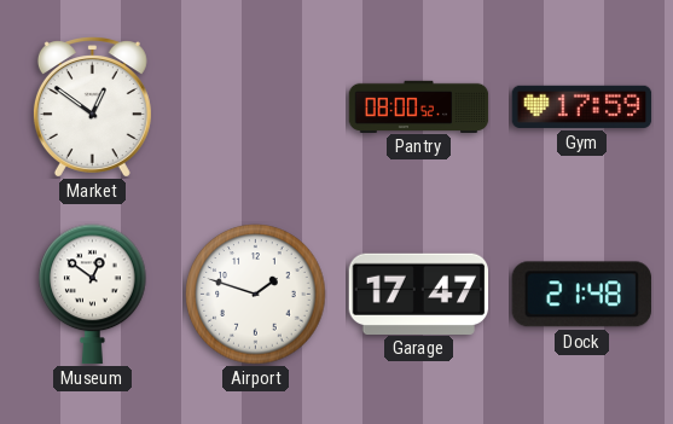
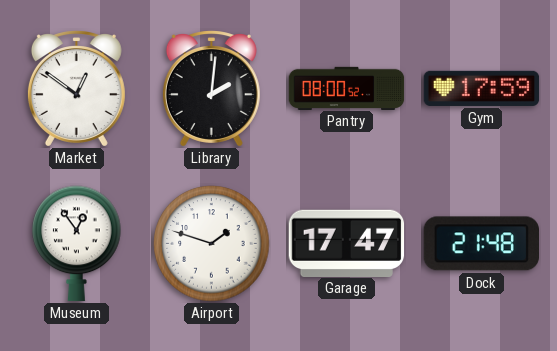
Library: none -> 2:01 (211, 89)
Museum: 12:51 -> 12:54 (77, 244)
